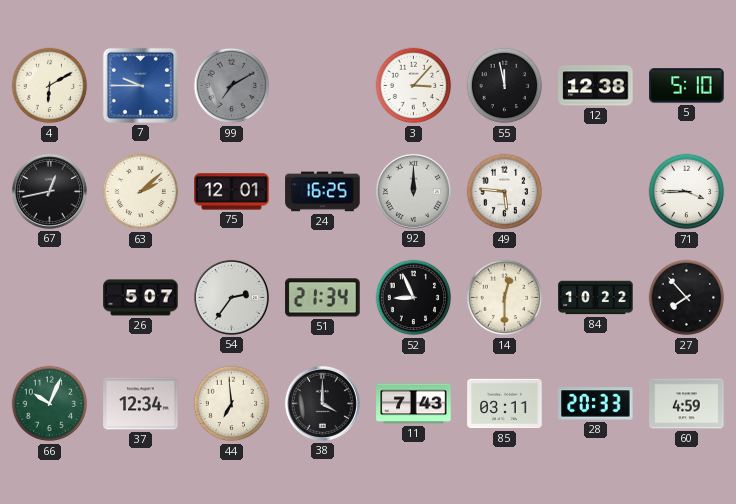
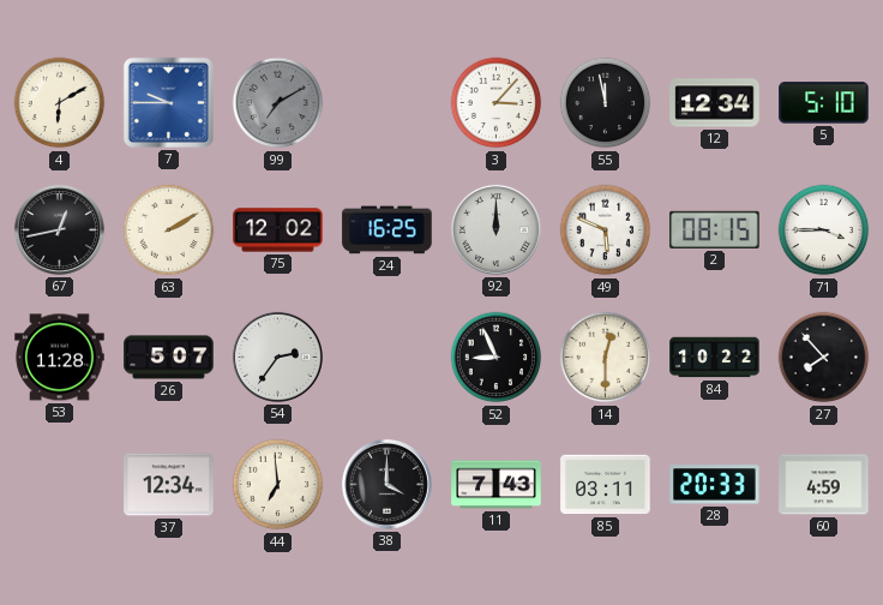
12: 12:38 -> 12:34 (715, 103)
63: 2:08 -> 2:10 (169, 230)
75: 12:01 -> 12:02 (278, 230)
49: 5:46 -> 5:49 (606, 230)
2: none -> 08:15 (715, 229)
53: none -> 11:28 (60, 358)
51: 21:34 -> none (323, 298)
66: 10:04 -> none (50, 404)
